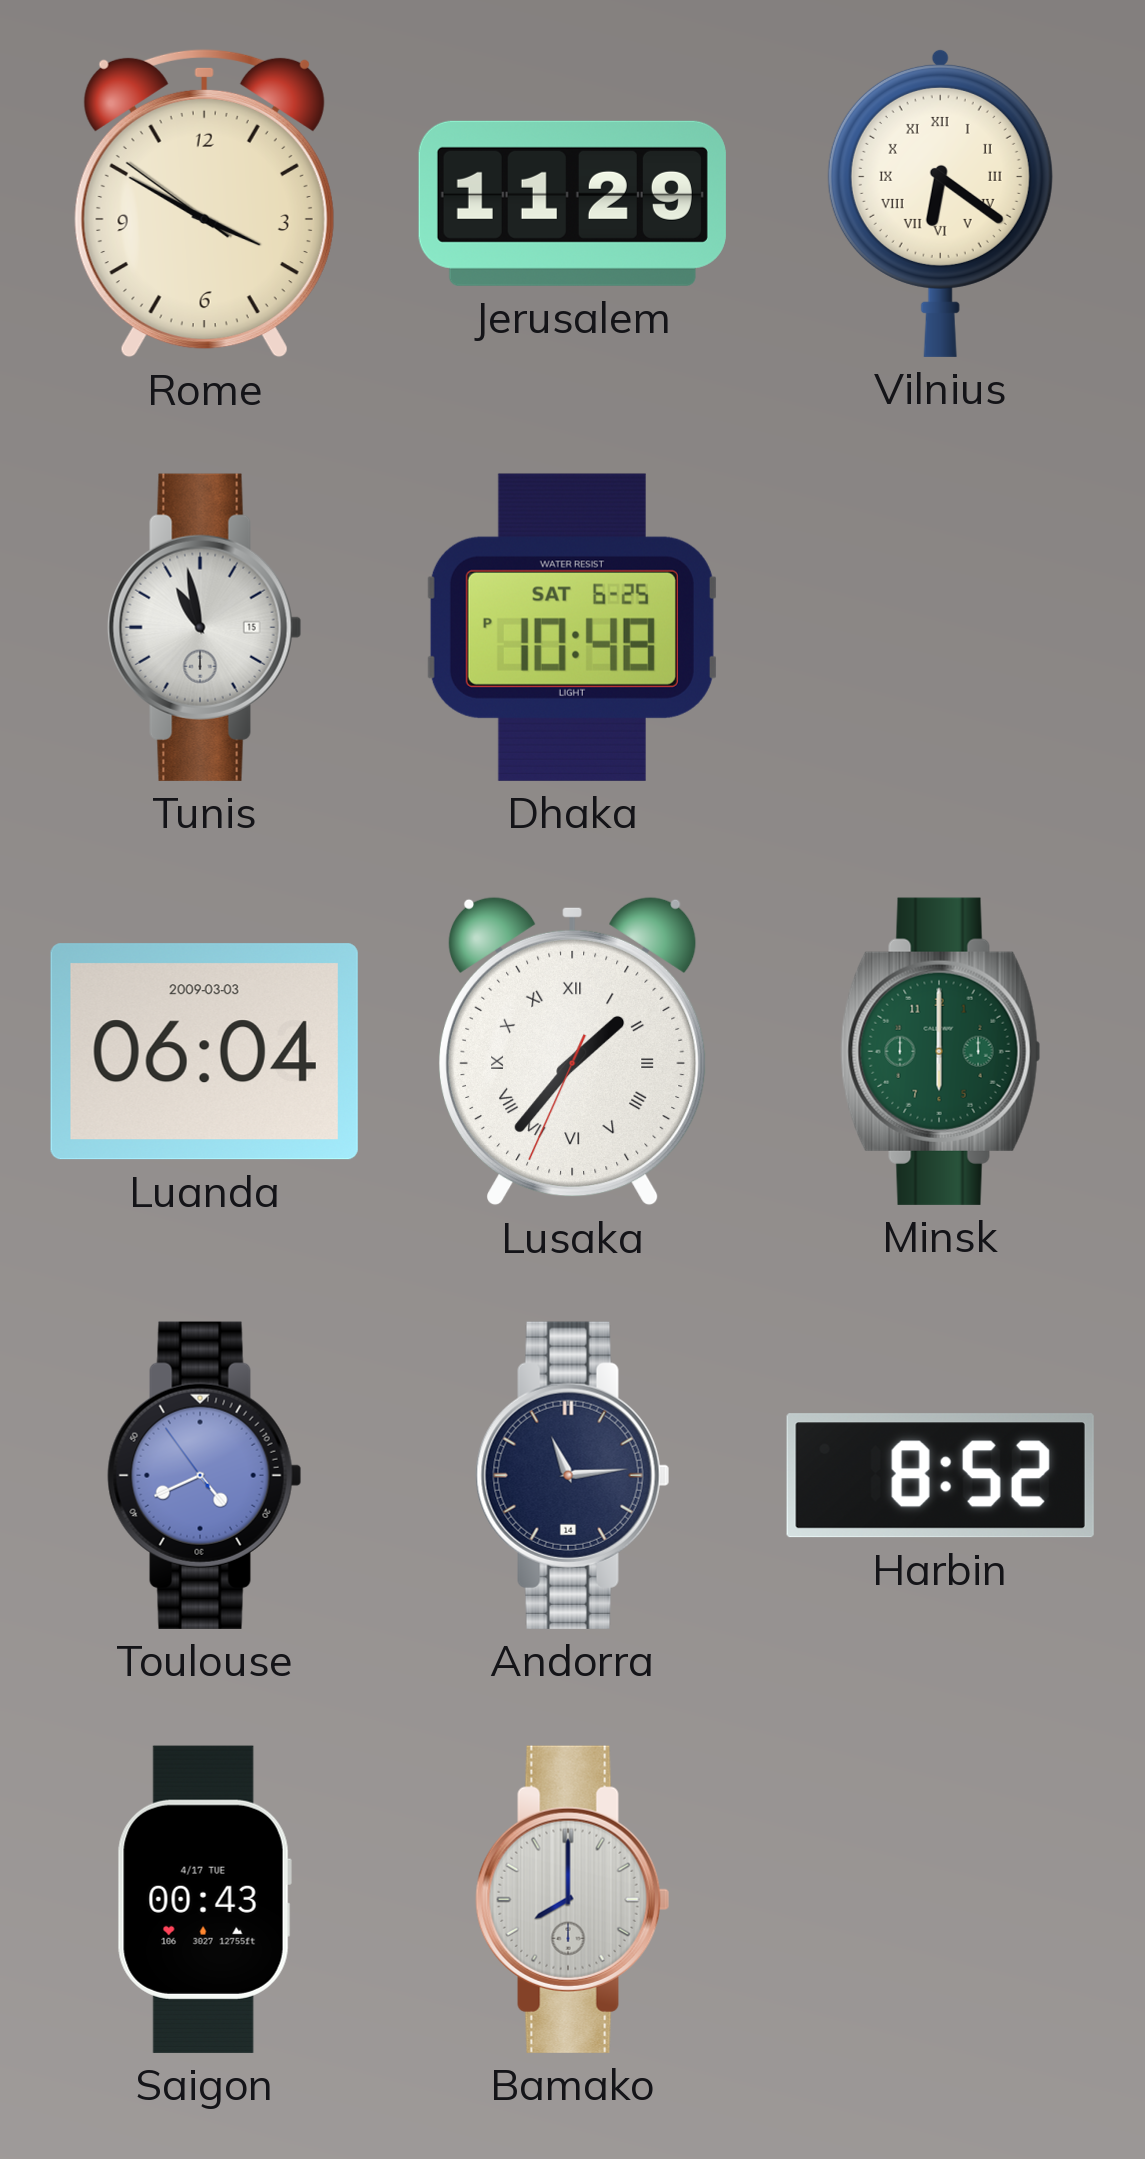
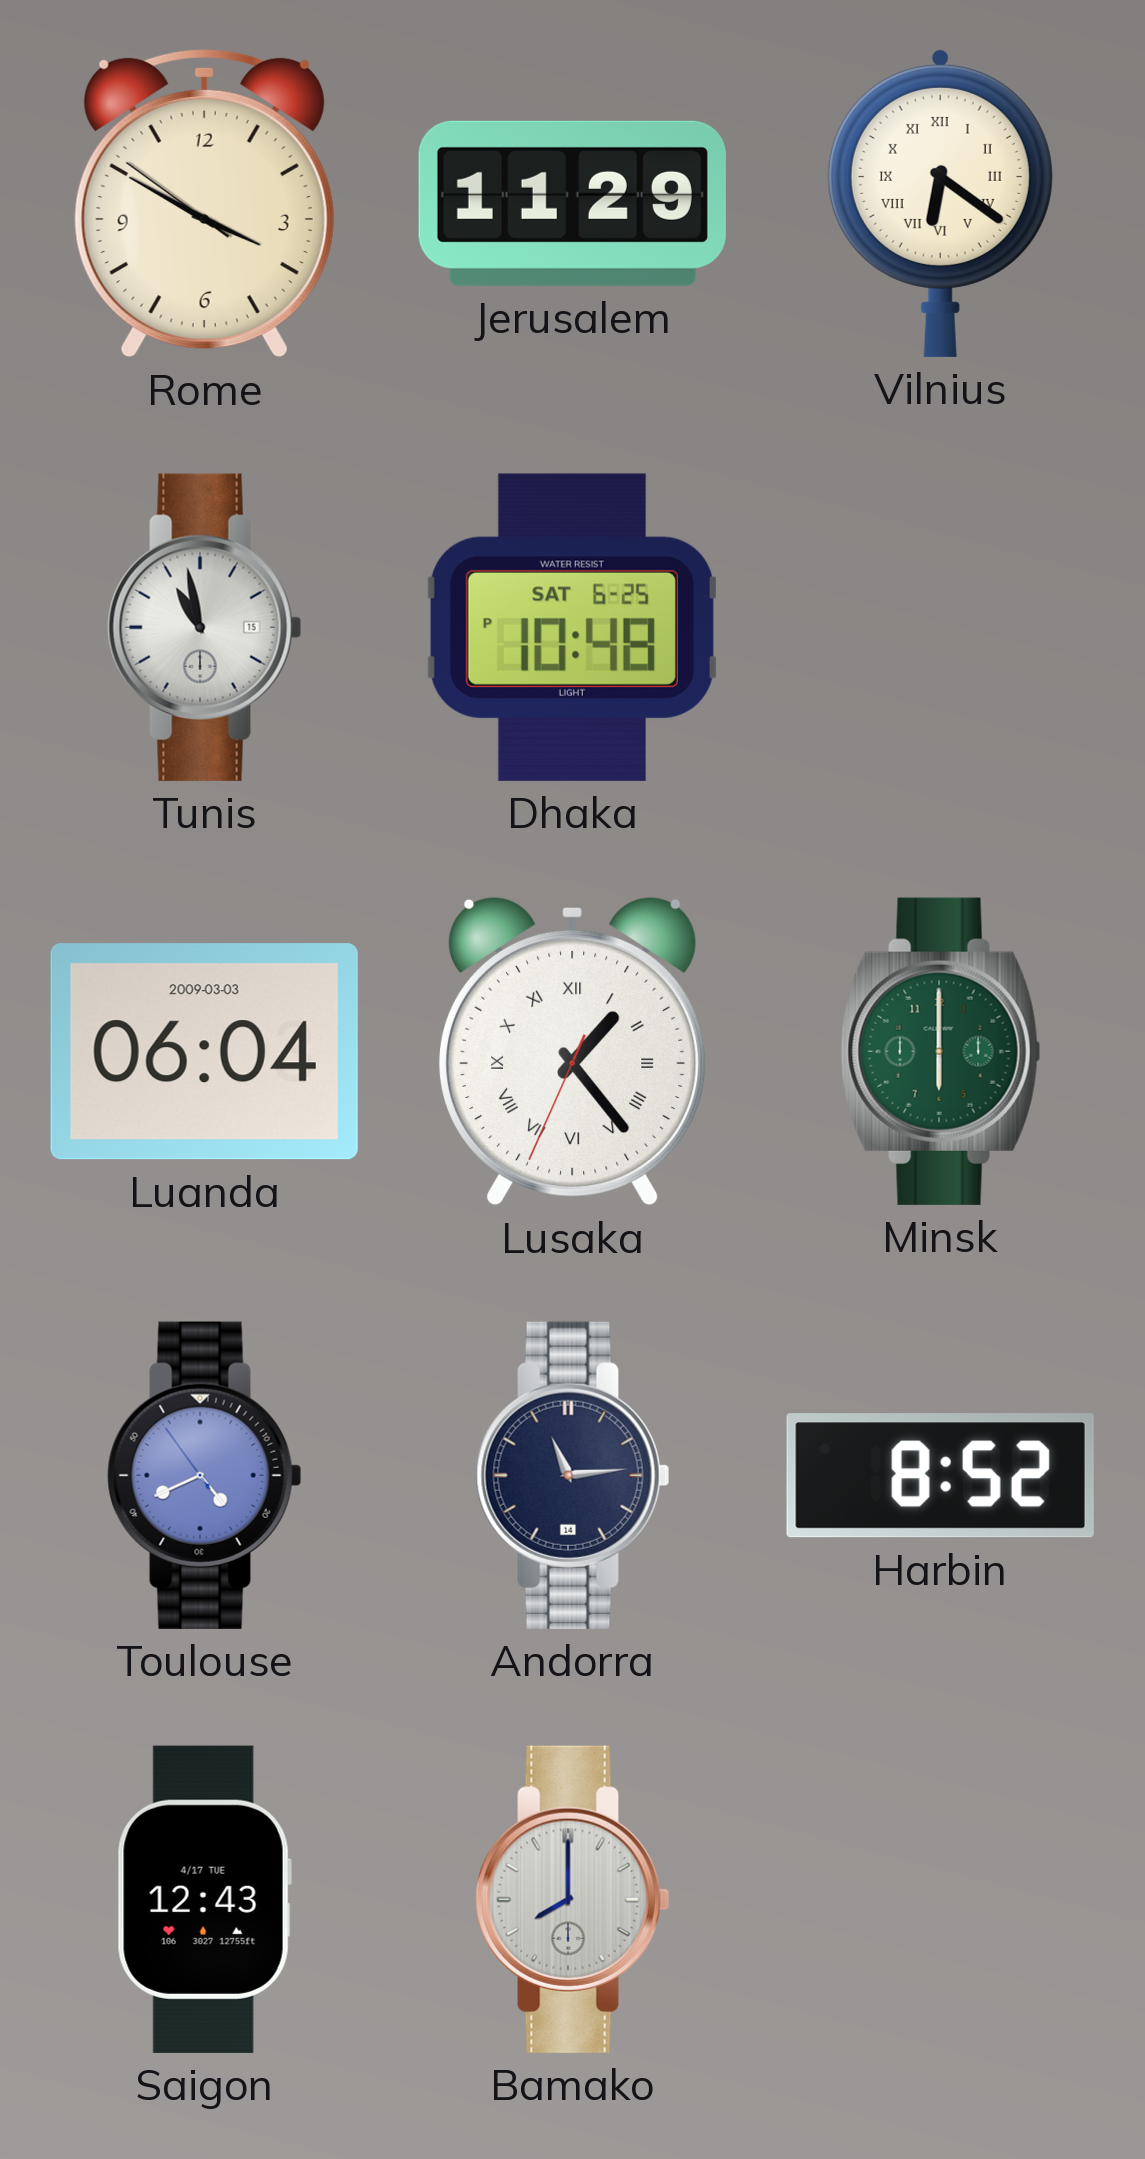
Lusaka: 1:36 -> 1:23 (572, 1051)
Saigon: 00:43 -> 12:43 (204, 1899)
